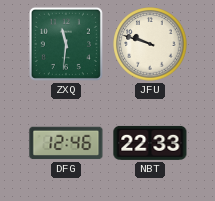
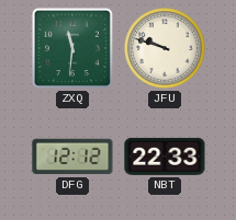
DFG: 12:46 -> 12:12 (72, 157)
